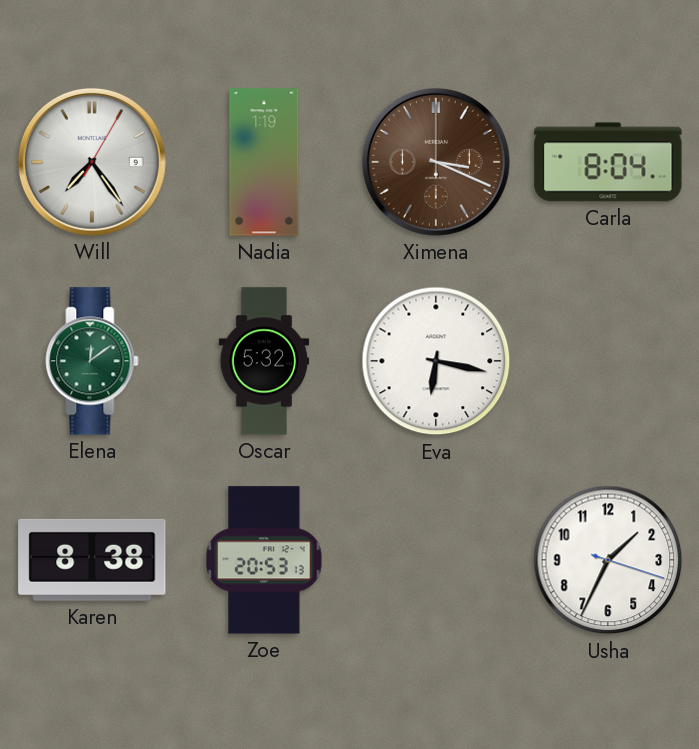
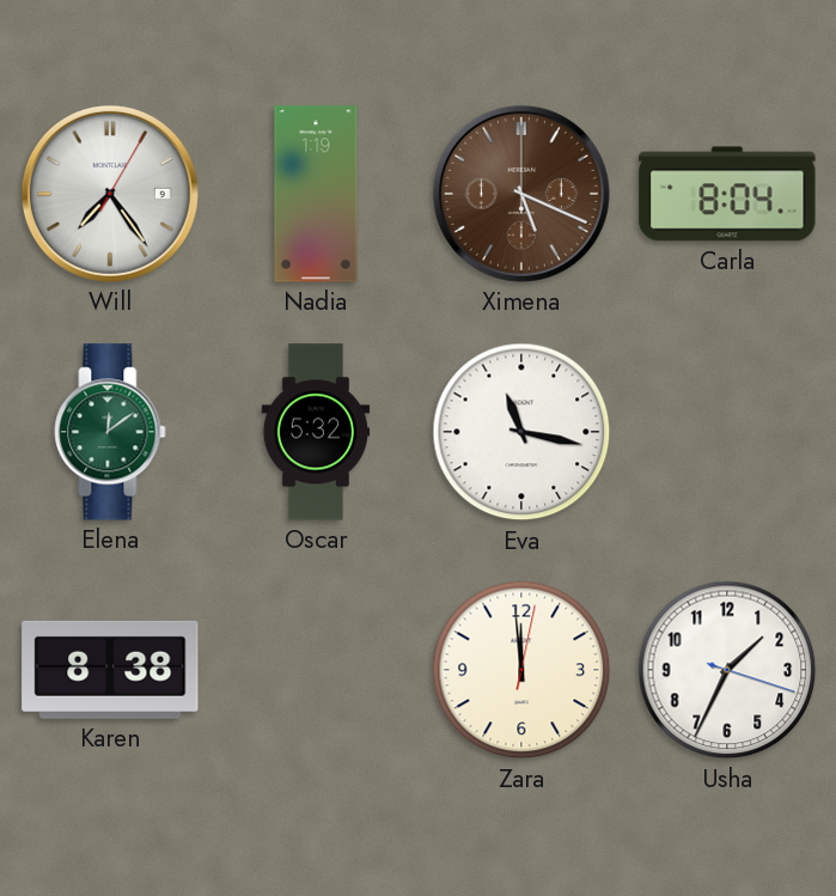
Ximena: 3:19 -> 5:19 (521, 194)
Eva: 6:17 -> 11:17 (521, 432)
Zoe: 20:53 -> none (264, 560)
Zara: none -> 11:59 (521, 670)
